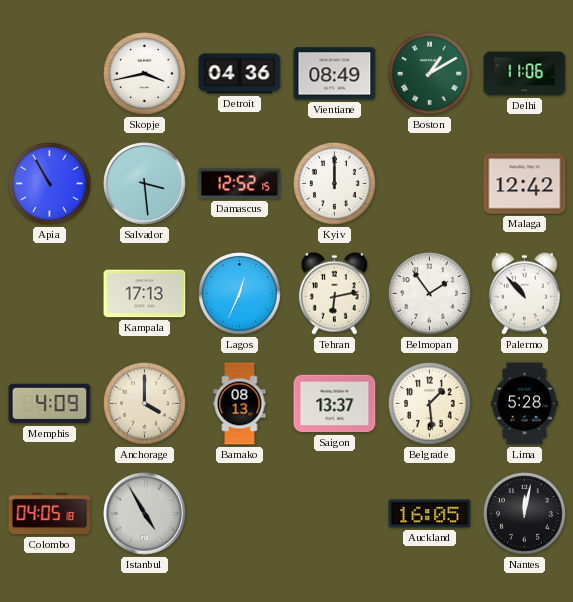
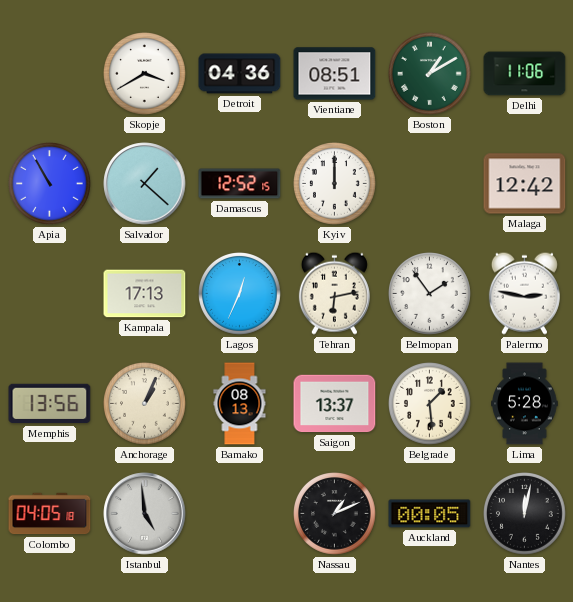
Skopje: 3:43 -> 3:40 (145, 74)
Vientiane: 08:49 -> 08:51 (335, 74)
Salvador: 3:29 -> 1:22 (145, 184)
Palermo: 10:53 -> 2:47 (524, 293)
Memphis: 4:09 -> 13:56 (50, 404)
Anchorage: 4:00 -> 1:04 (145, 404)
Istanbul: 4:55 -> 4:59 (145, 514)
Nassau: none -> 1:11 (335, 514)
Auckland: 16:05 -> 00:05 (430, 514)
